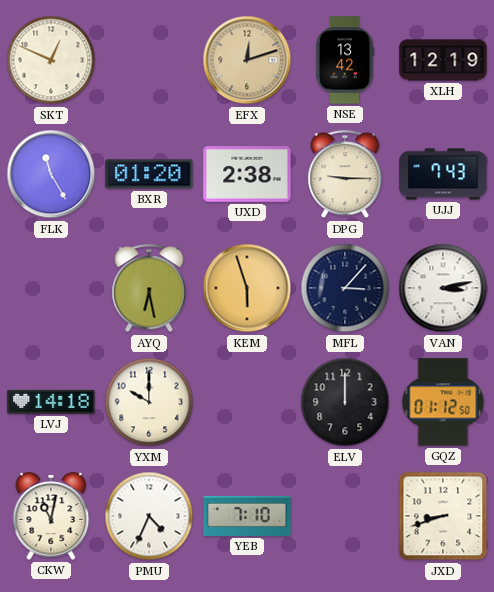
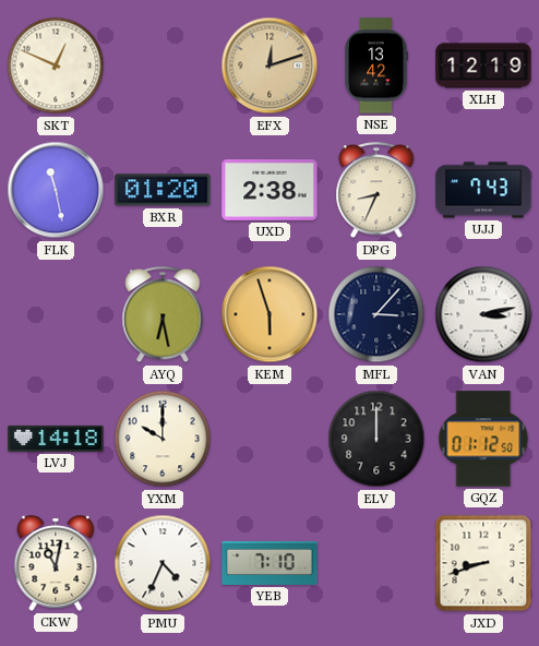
FLK: 11:25 -> 11:28 (56, 190)
DPG: 9:15 -> 8:34 (376, 191)
